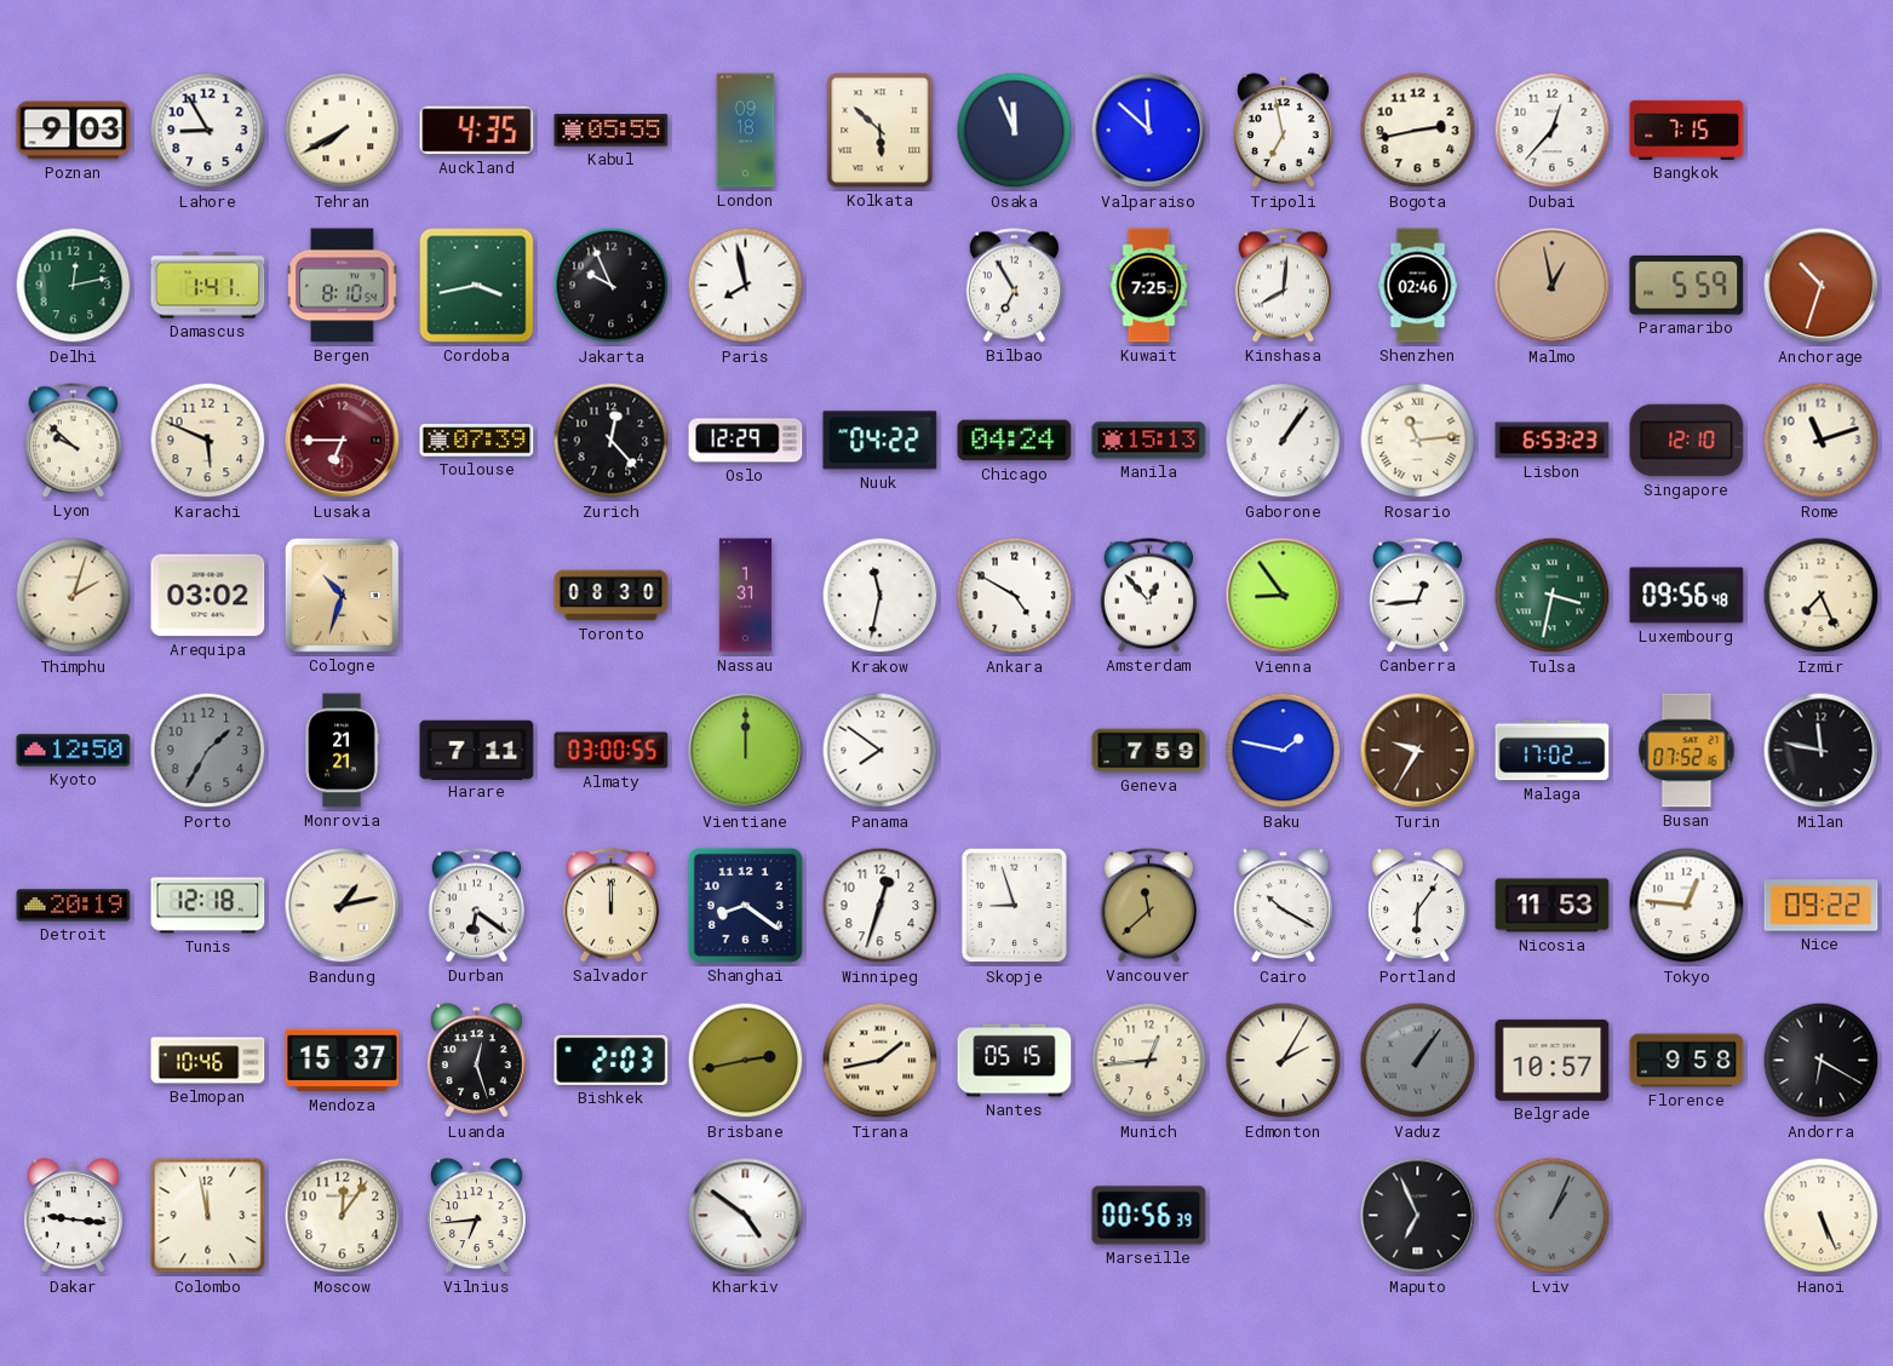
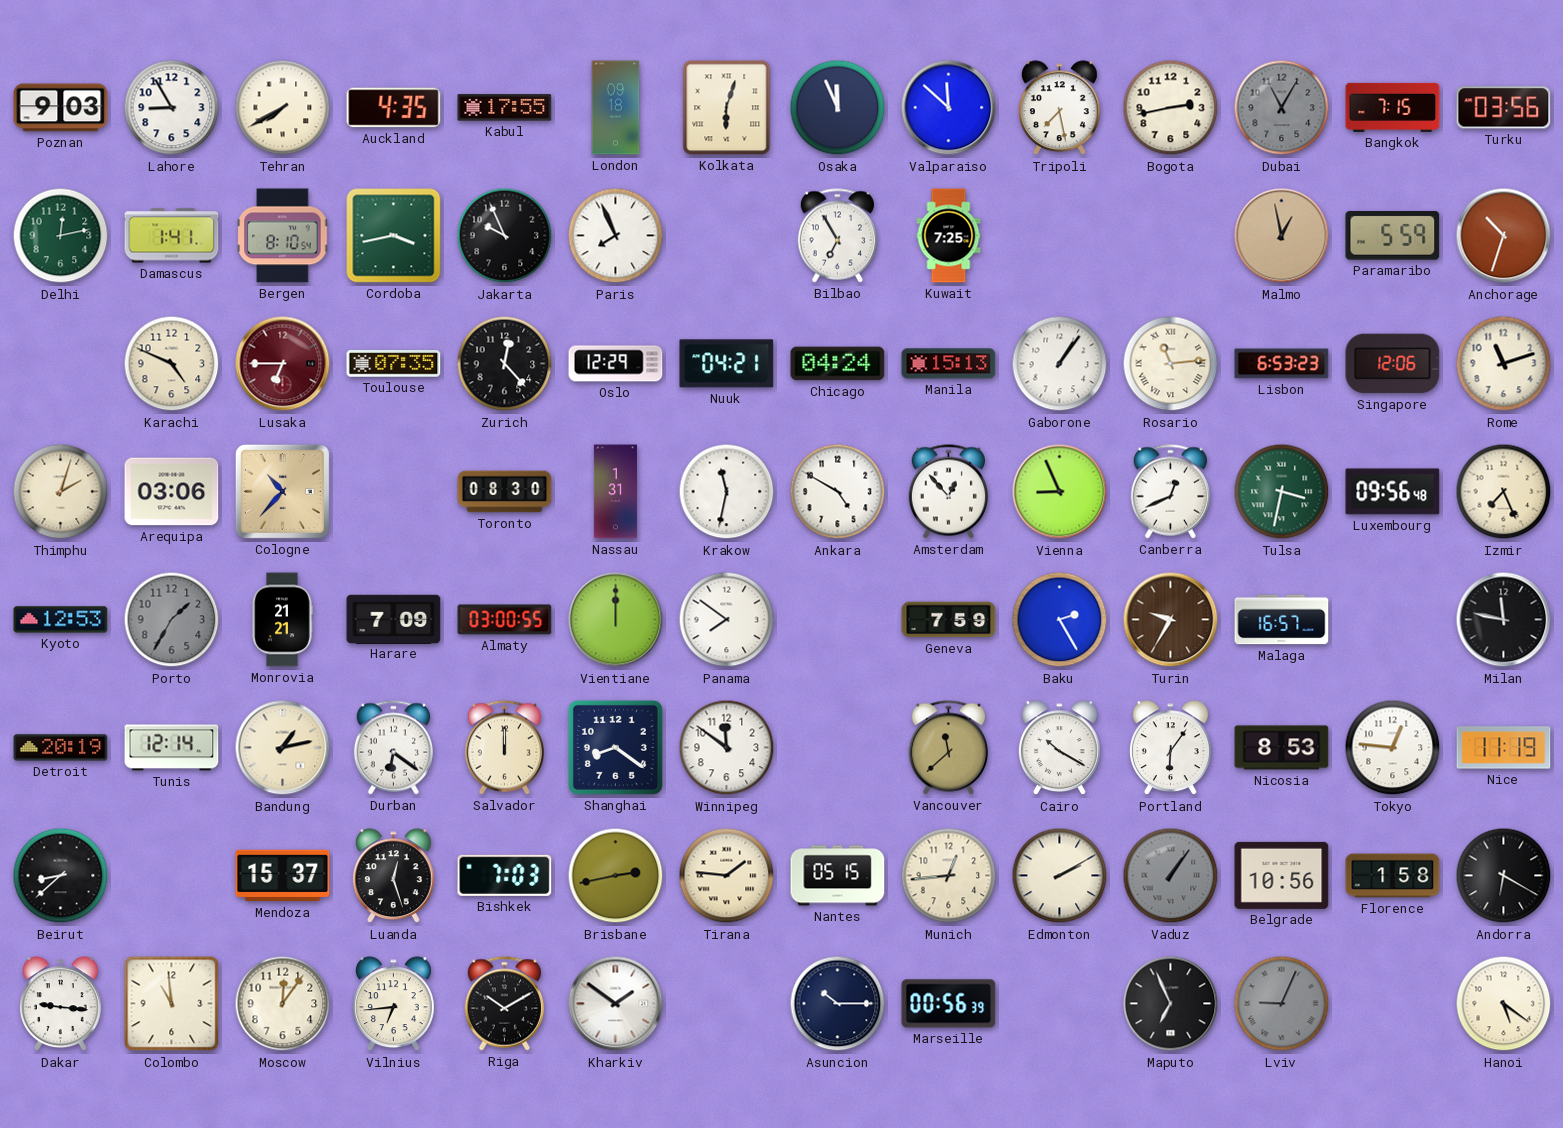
Kabul: 05:55 -> 17:55 (505, 108)
Kolkata: 5:52 -> 6:03 (727, 108)
Tripoli: 6:58 -> 7:28 (1059, 108)
Dubai: 12:37 -> 11:05 (1282, 108)
Dubai dial: white -> grey (1282, 108)
Turku: none -> 03:56 (1504, 108)
Paris: 7:58 -> 7:56 (616, 236)
Kinshasa: 8:01 -> none (1283, 286)
Shenzhen: 02:46 -> none (1418, 286)
Lyon: 9:52 -> none (73, 441)
Karachi: 5:49 -> 4:49 (172, 364)
Toulouse: 07:39 -> 07:35 (394, 364)
Nuuk: 04:22 -> 04:21 (727, 364)
Singapore: 12:10 -> 12:06 (1393, 364)
Arequipa: 03:02 -> 03:06 (172, 492)
Cologne: 10:33 -> 10:37 (282, 491)
Vienna: 8:54 -> 8:56 (1060, 492)
Canberra: 12:44 -> 12:41 (1170, 492)
Kyoto: 12:50 -> 12:53 (61, 620)
Harare: 7:11 -> 7:09 (394, 619)
Baku: 1:47 -> 2:25 (1060, 620)
Malaga: 17:02 -> 16:57 (1282, 620)
Busan: 07:52 -> none (1687, 751)
Tunis: 12:18 -> 12:14 (172, 748)
Winnipeg: 12:33 -> 11:51 (727, 748)
Skopje: 8:57 -> none (1014, 906)
Nicosia: 11:53 -> 8:53 (1282, 748)
Nice: 09:22 -> 11:19 (1504, 748)
Beirut: none -> 8:38 (61, 876)
Belmopan: 10:46 -> none (208, 1061)
Bishkek: 2:03 -> 7:03 (505, 875)
Tirana: 1:43 -> 1:46 (727, 876)
Edmonton: 2:05 -> 2:10 (1060, 876)
Belgrade: 10:57 -> 10:56 (1282, 875)
Florence: 9:58 -> 1:58 (1393, 876)
Colombo: 11:58 -> 10:59 (172, 1004)
Riga: none -> 10:10 (504, 1004)
Kharkiv: 4:51 -> 1:51 (616, 1004)
Asuncion: none -> 10:15 (838, 1004)
Lviv: 1:04 -> 9:04 (1282, 1004)
Hanoi: 5:26 -> 5:21 (1504, 1004)
